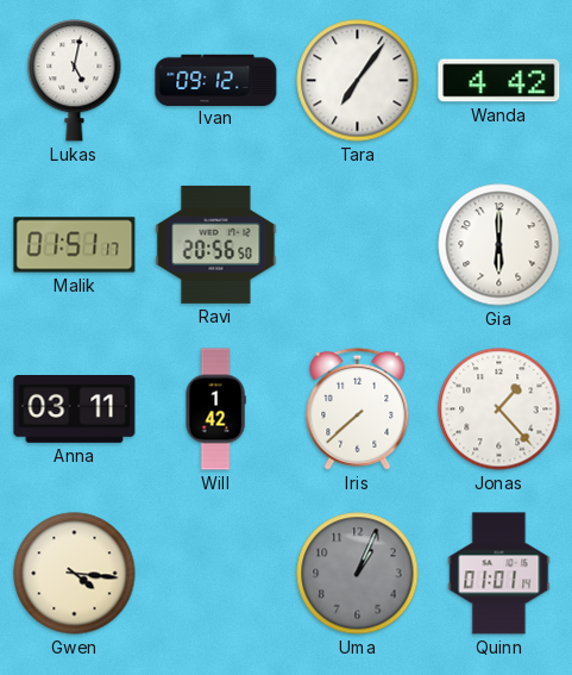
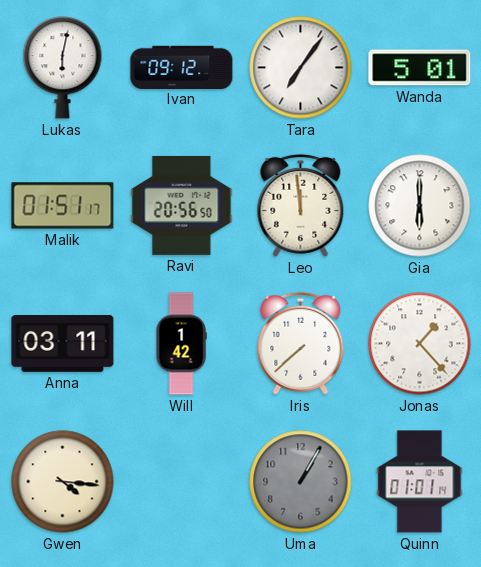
Lukas: 5:02 -> 6:02 (63, 68)
Wanda: 4:42 -> 5:01 (420, 68)
Leo: none -> 11:59 (301, 205)
Uma: 1:04 -> 1:05 (301, 482)
